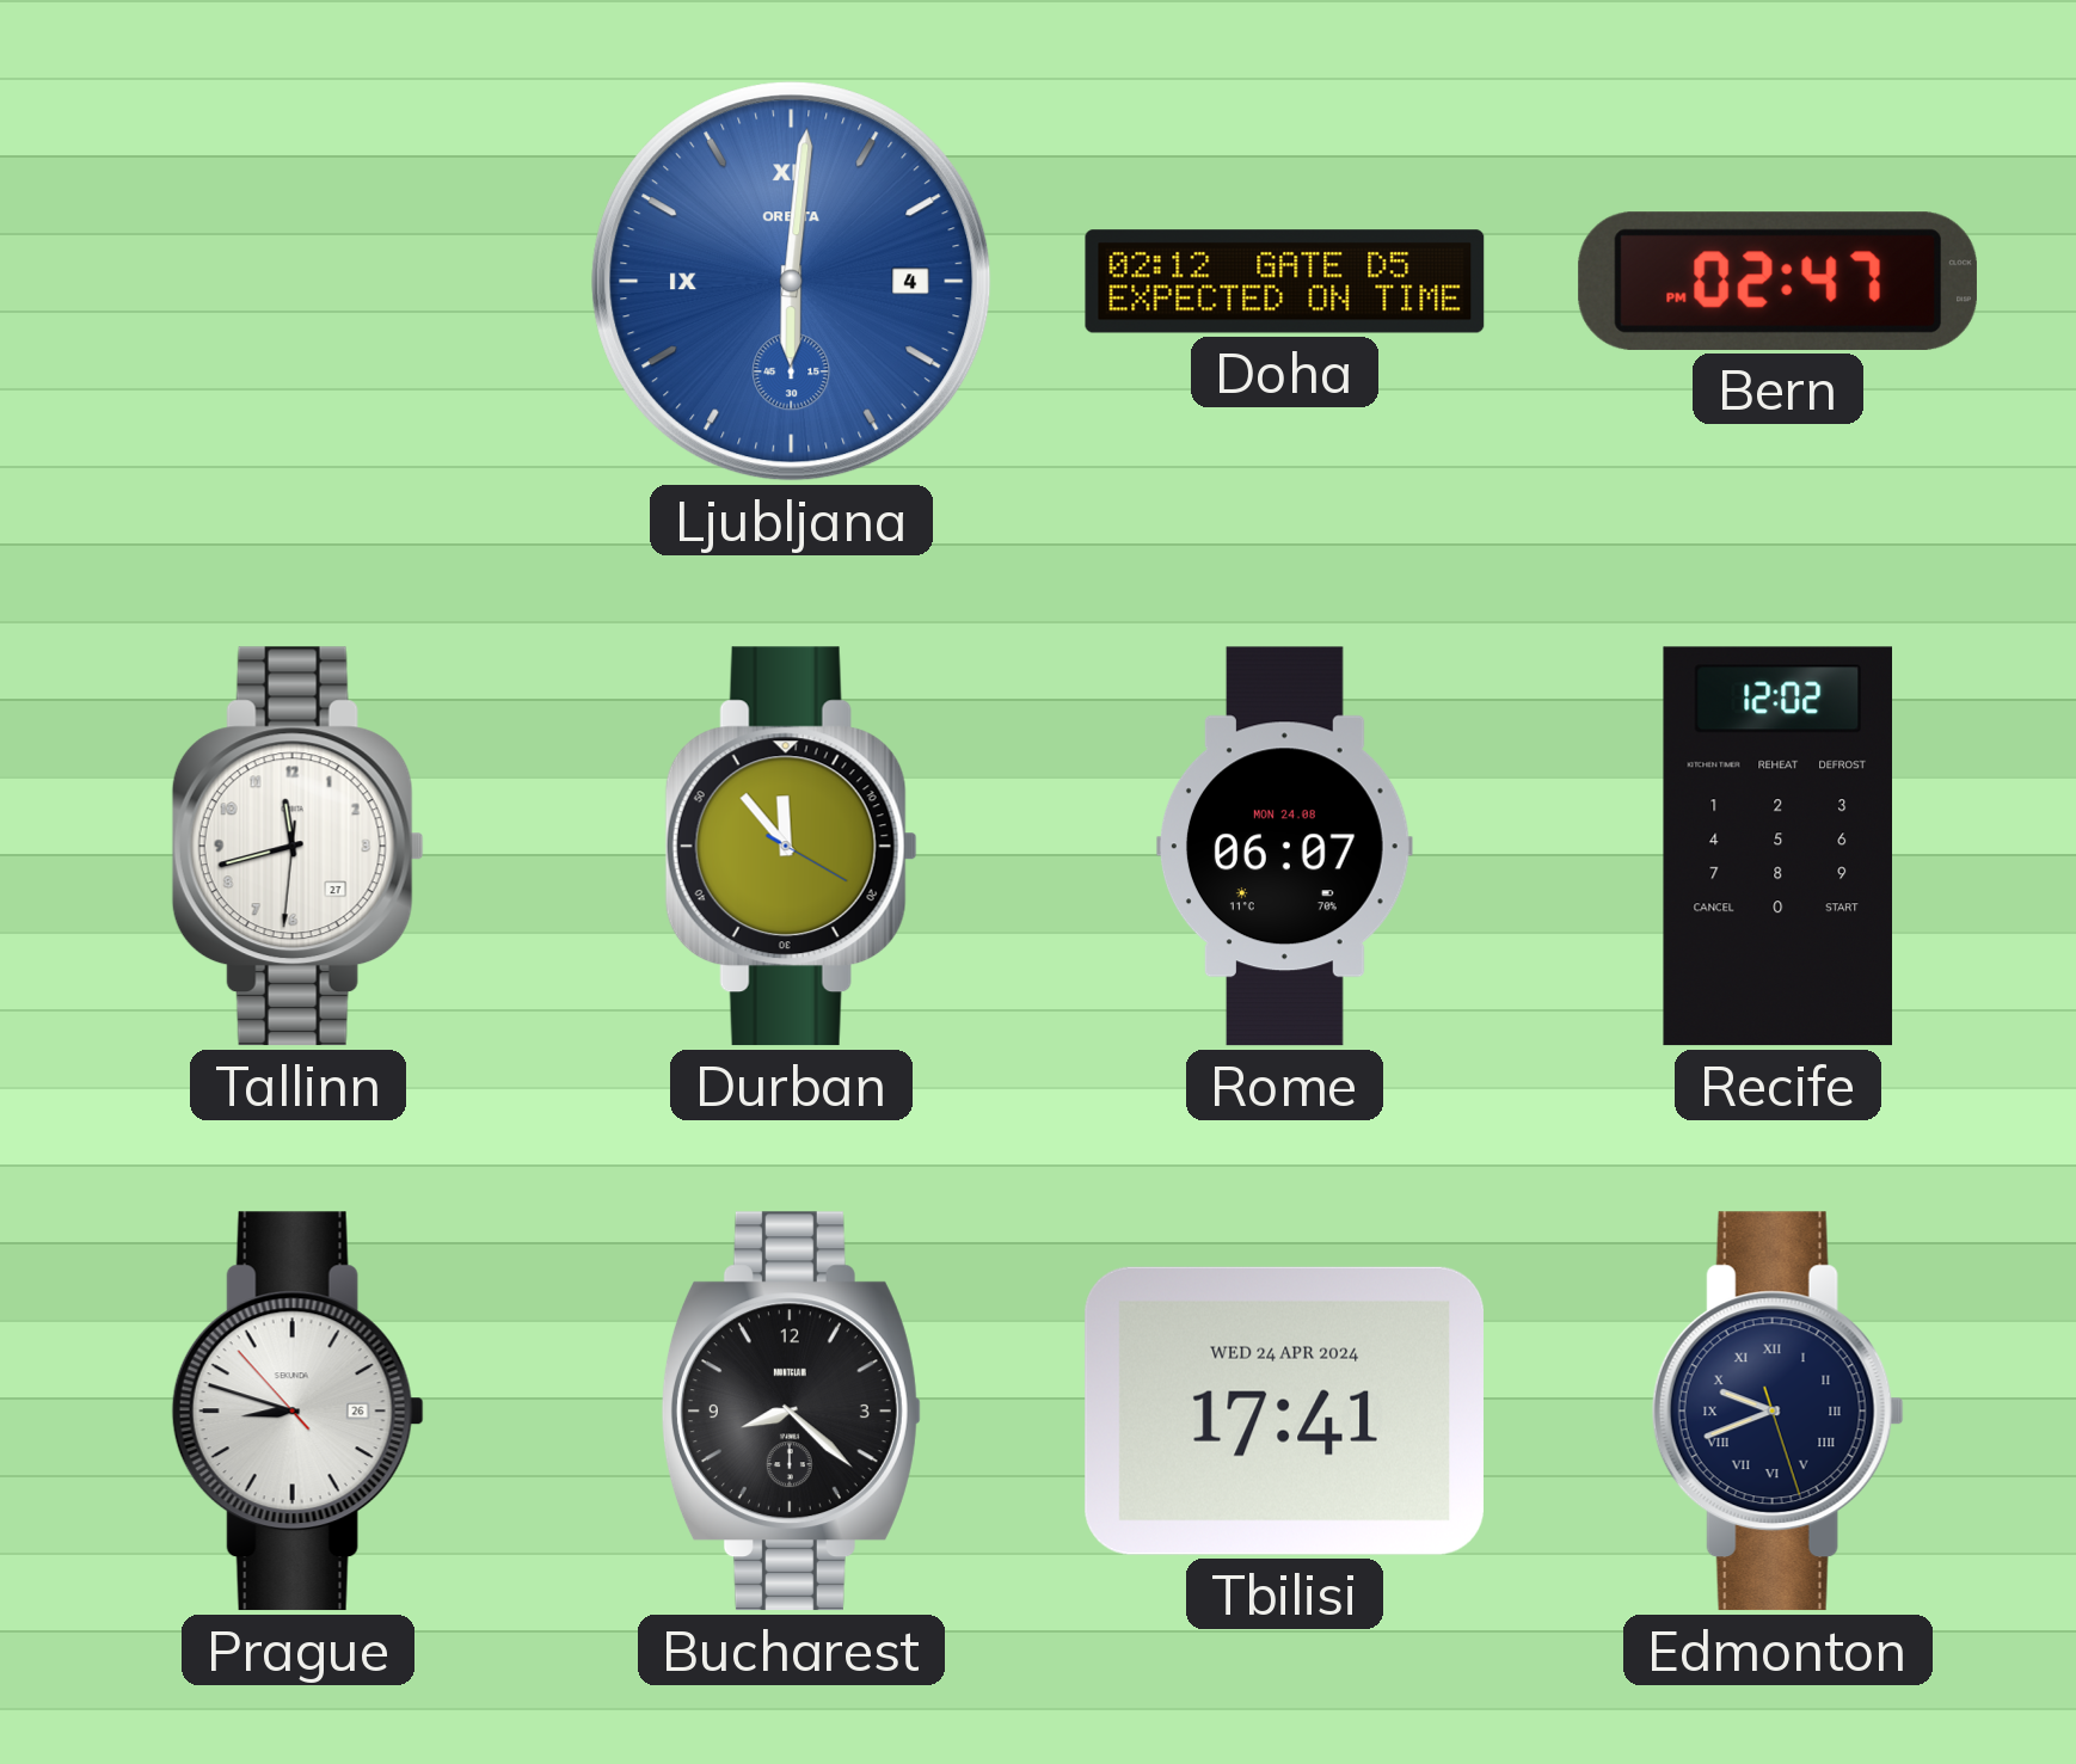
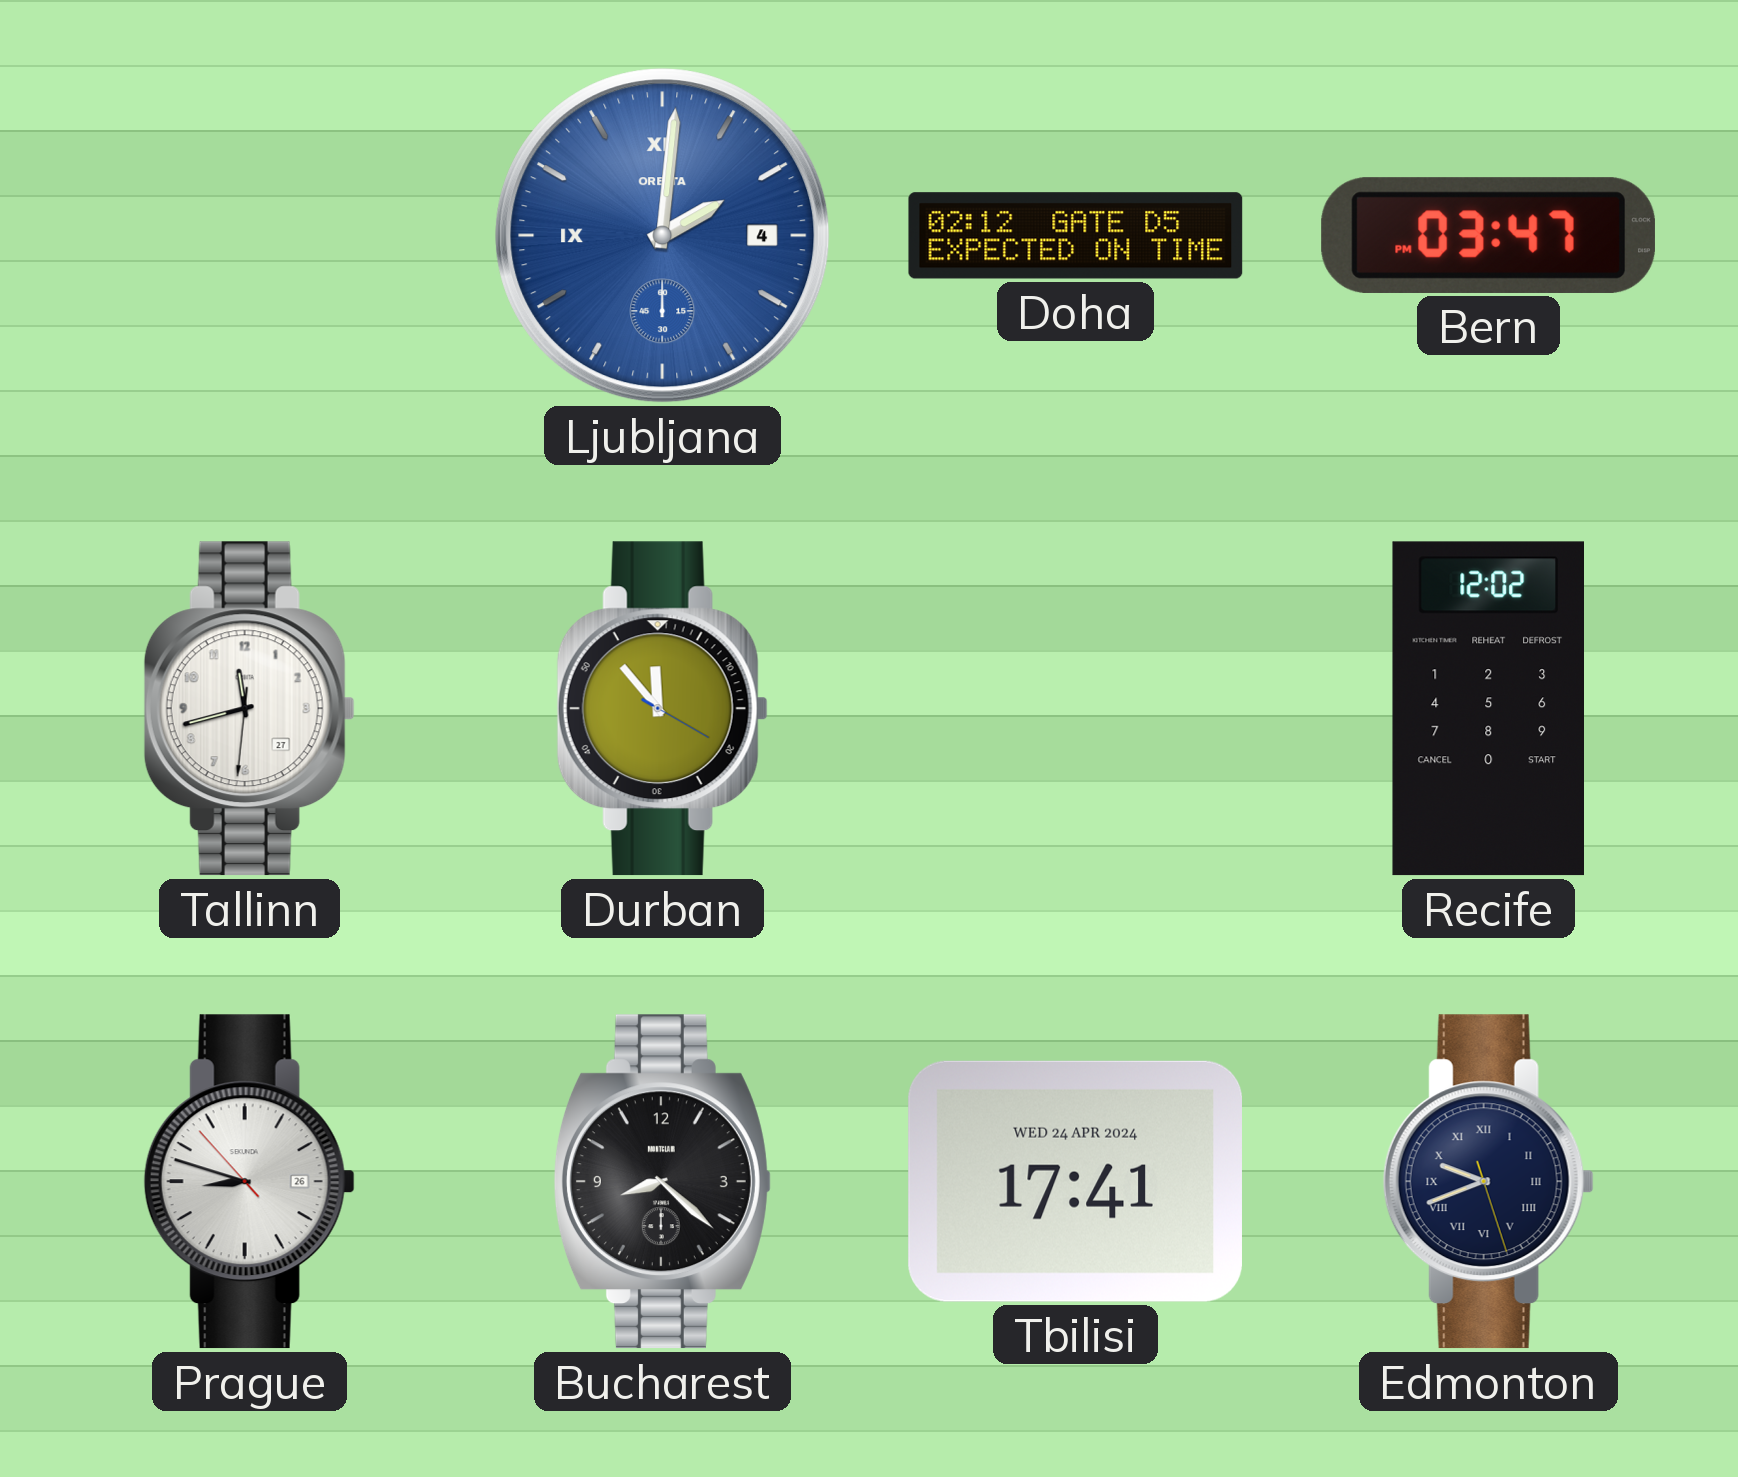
Ljubljana: 6:01 -> 2:01 (663, 236)
Bern: 02:47 -> 03:47 (1488, 235)
Rome: 06:07 -> none (1284, 847)
